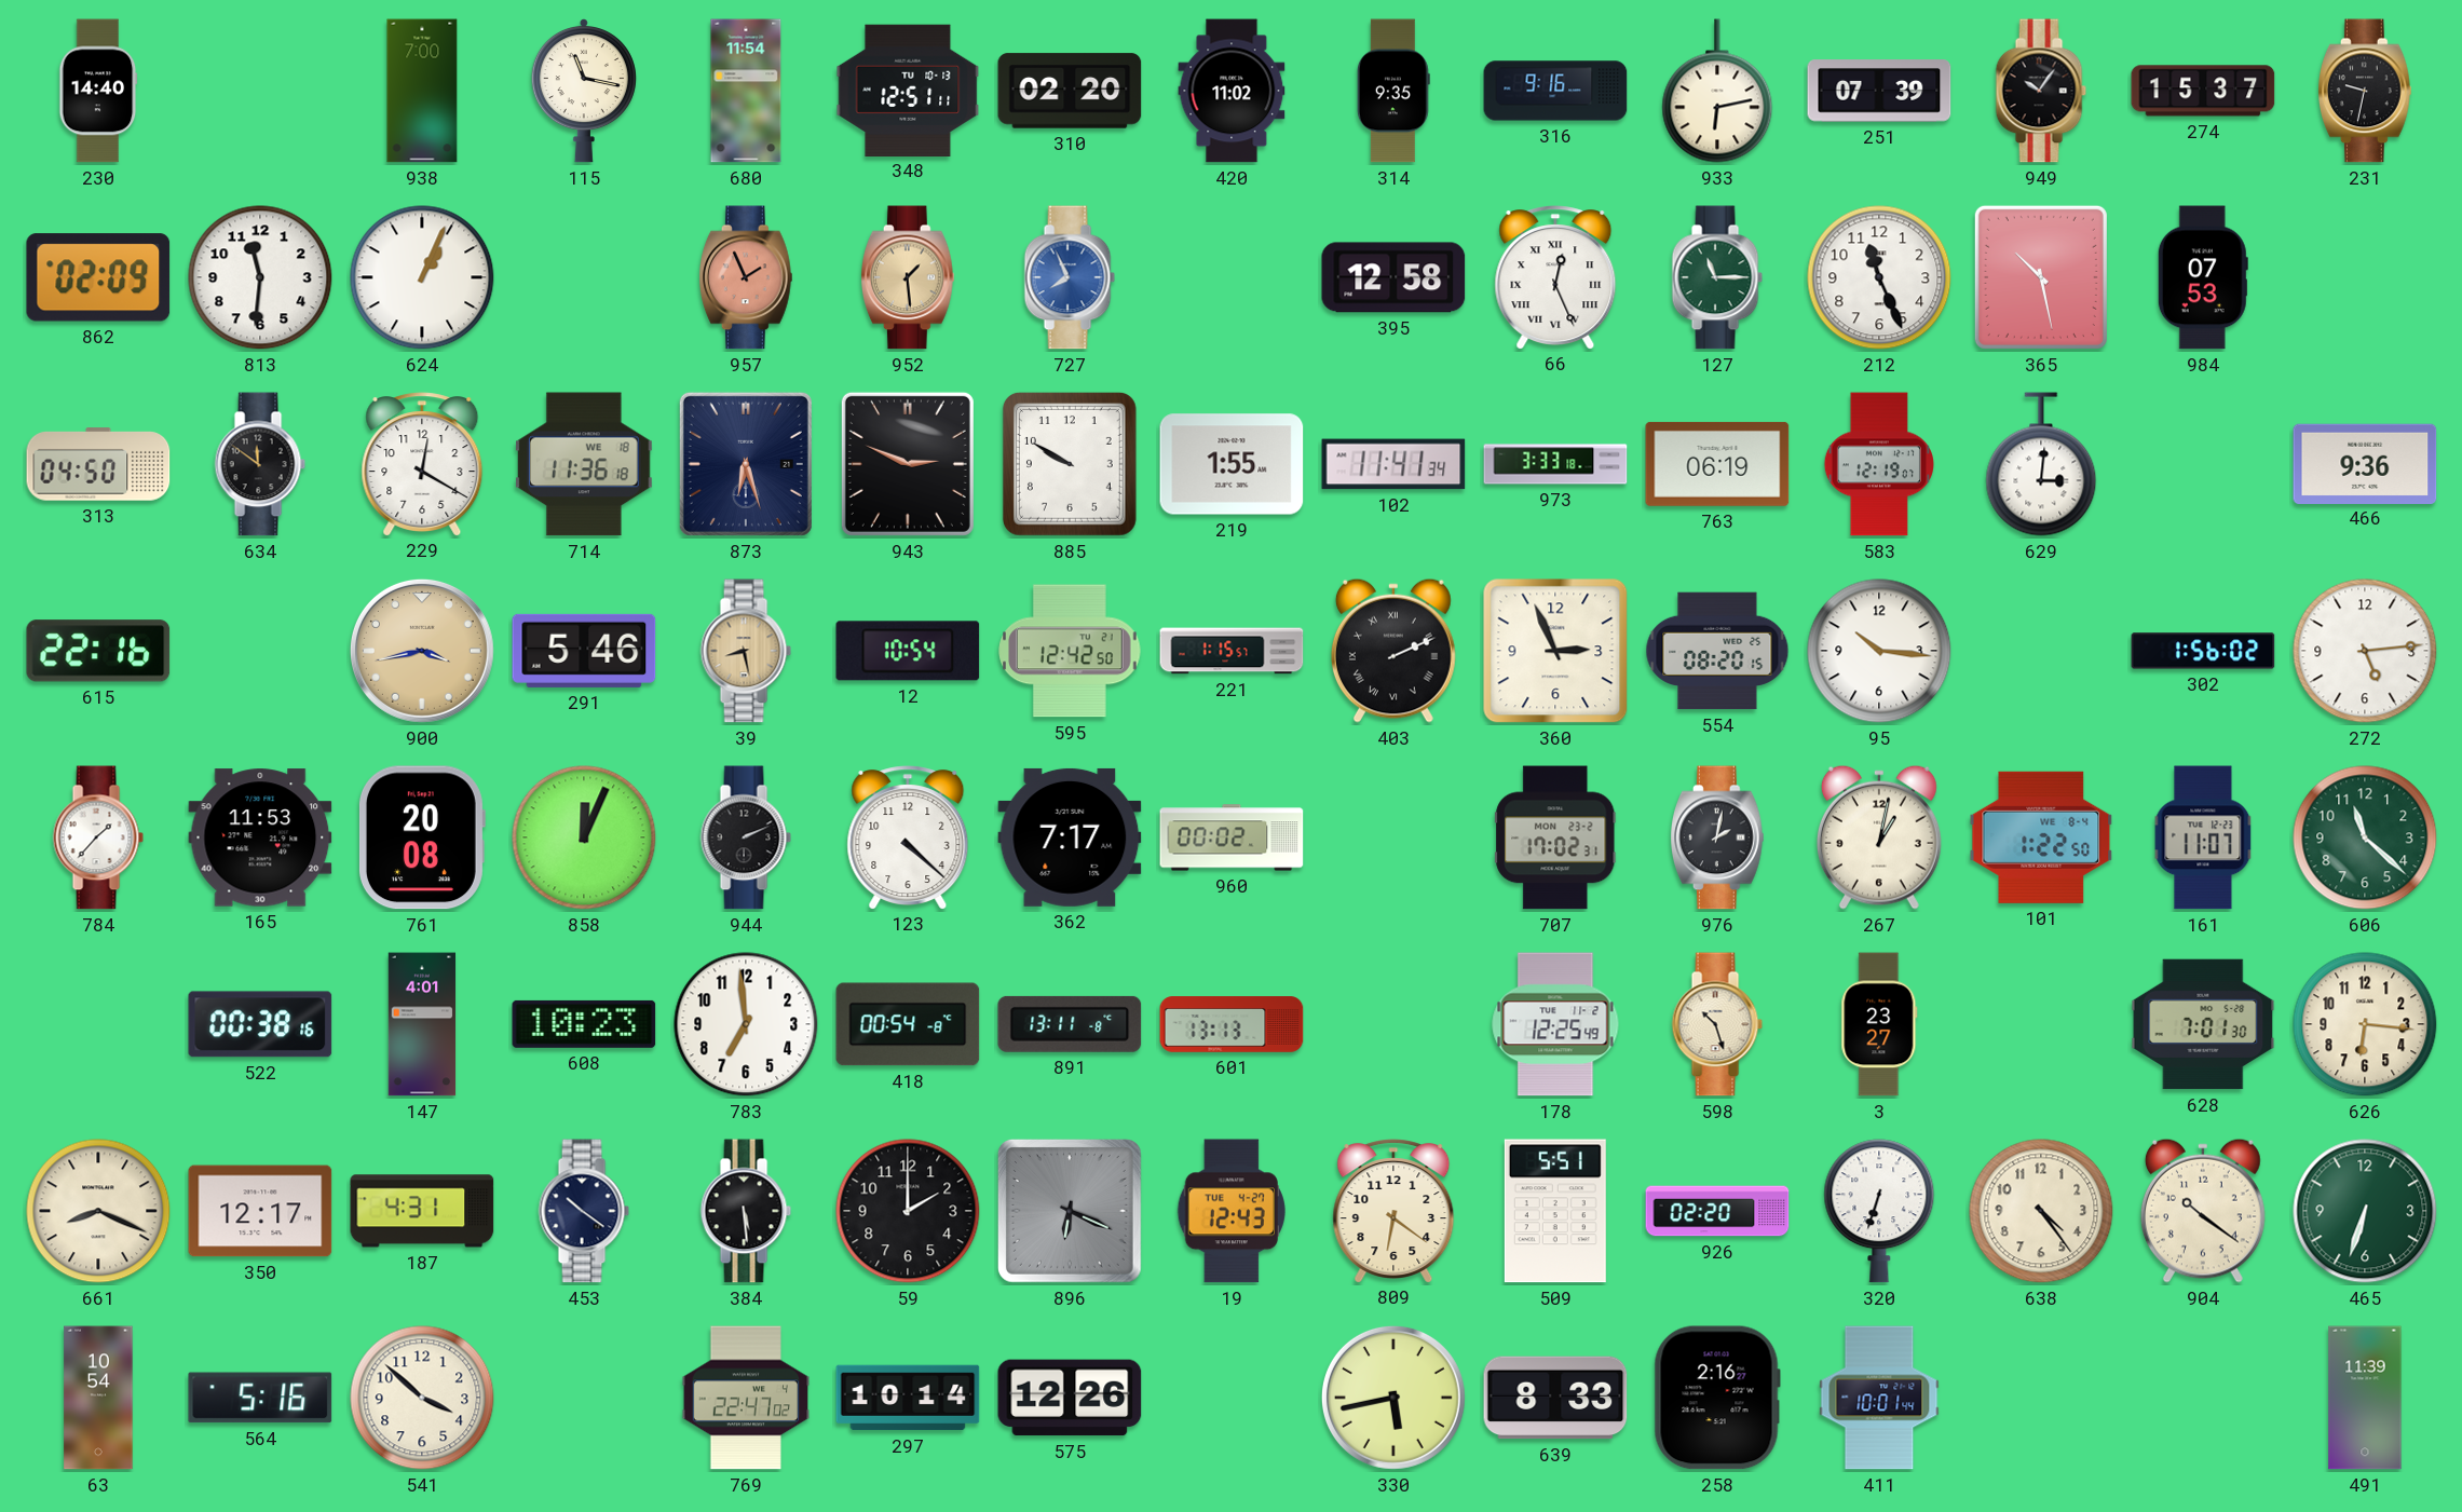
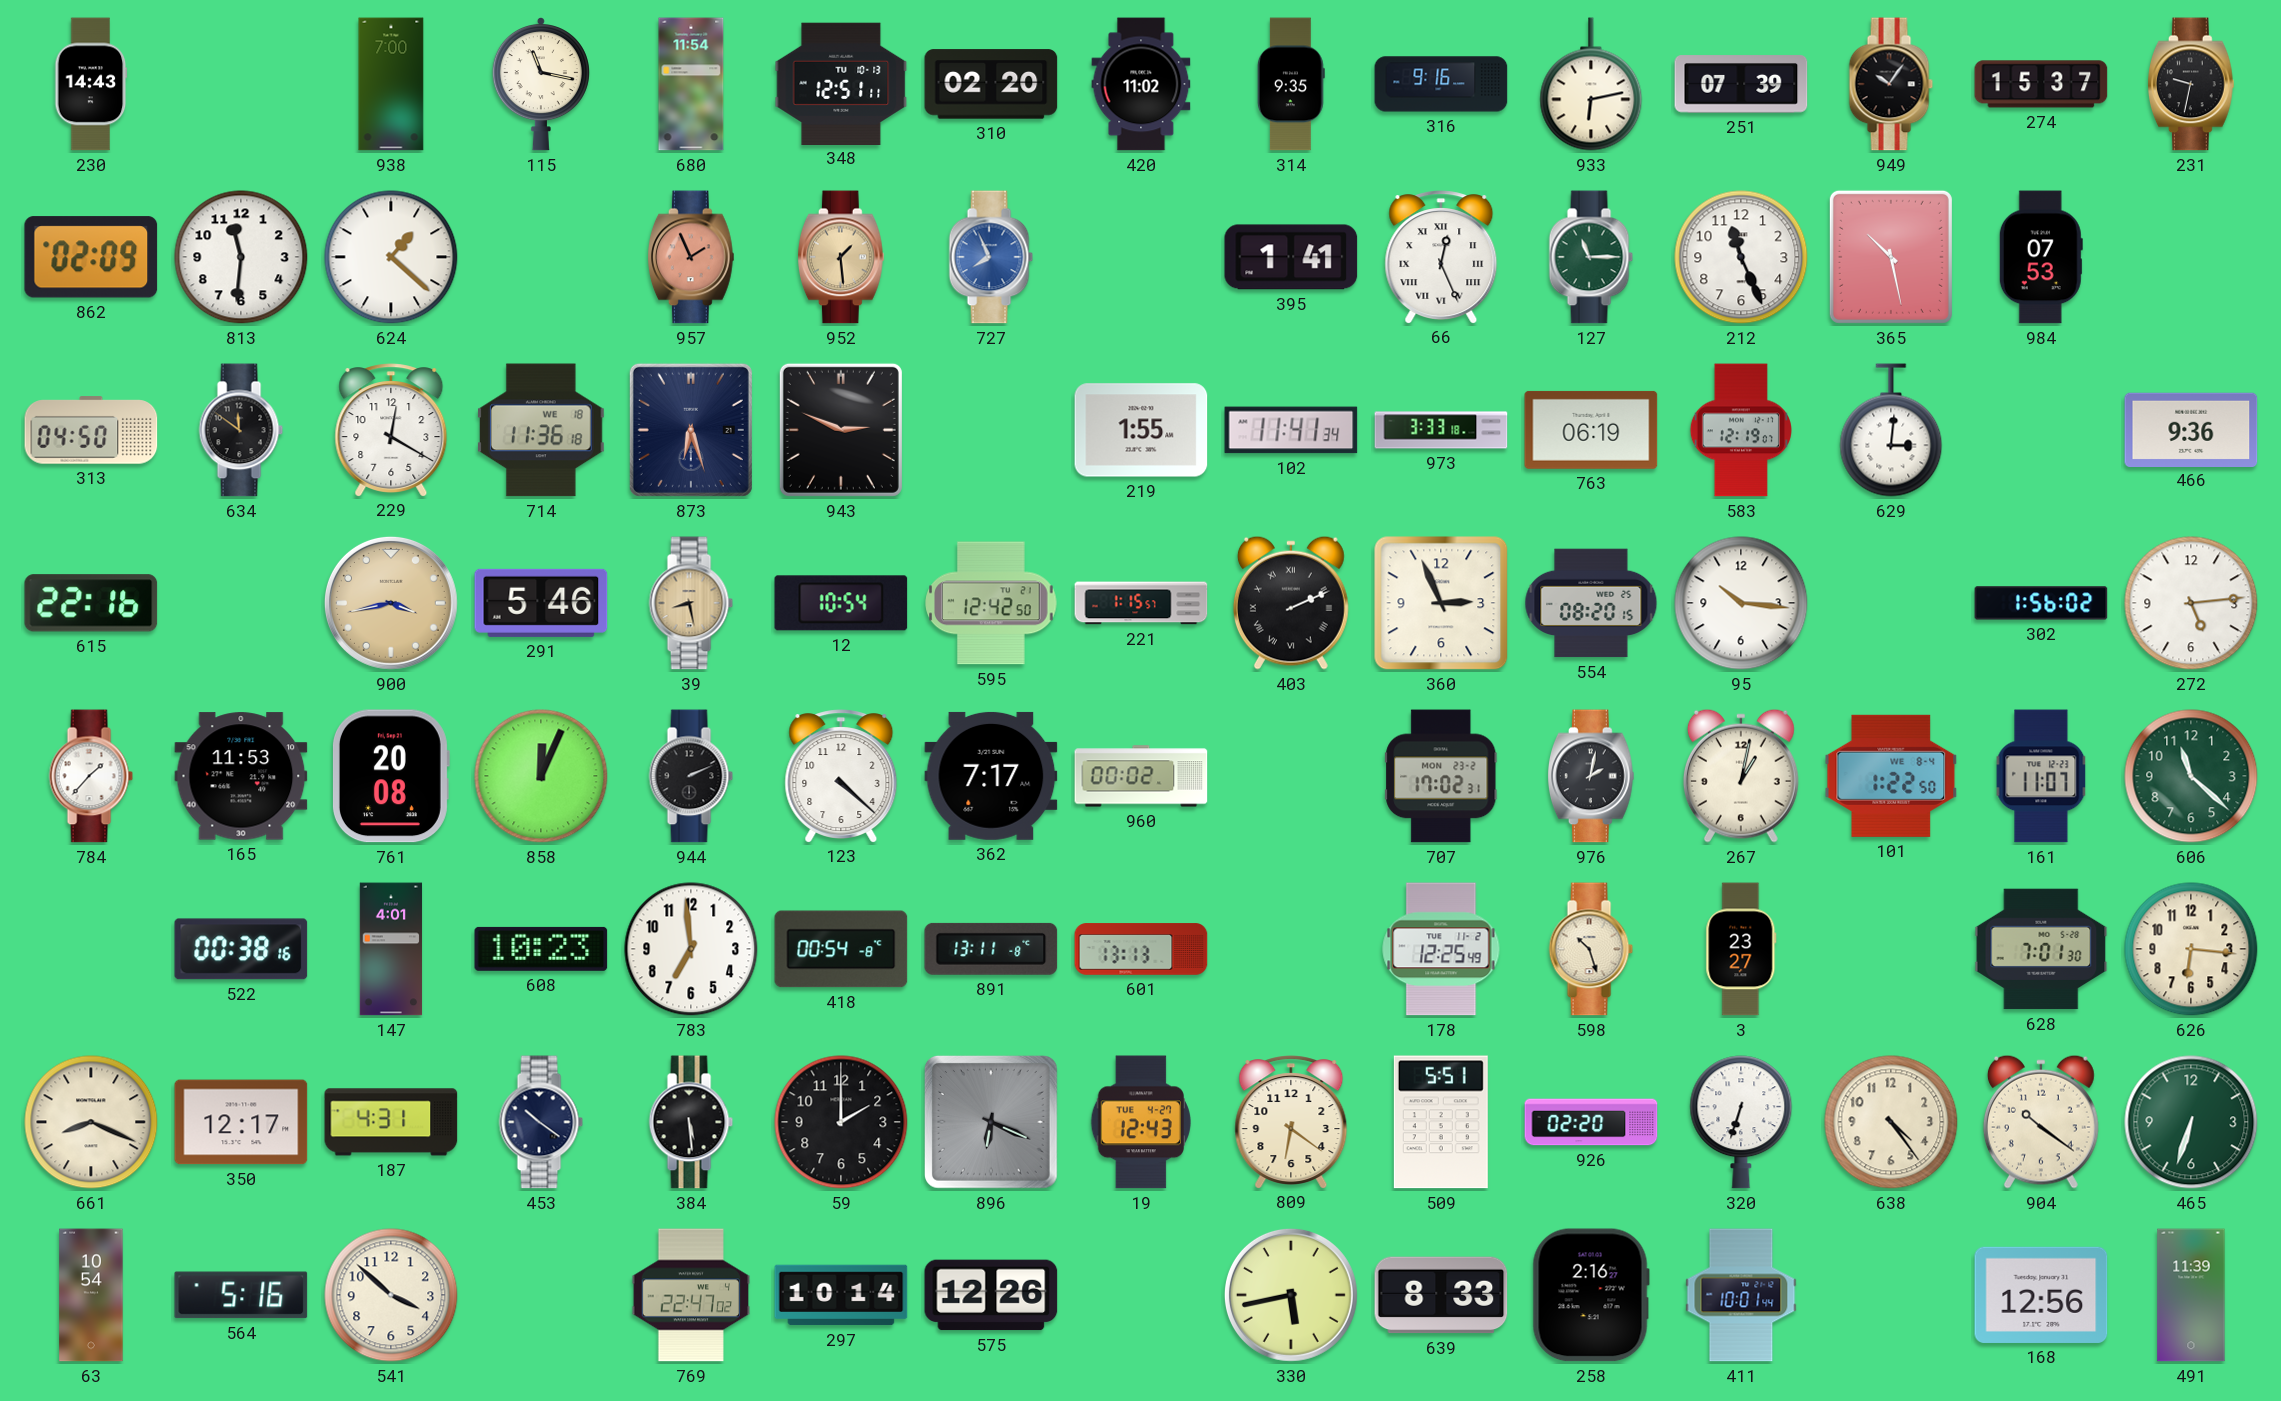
230: 14:40 -> 14:43 (91, 84)
624: 1:04 -> 1:22 (391, 257)
395: 12:58 -> 1:41 (1291, 257)
885: 9:50 -> none (1070, 465)
168: none -> 12:56 (2041, 1295)
